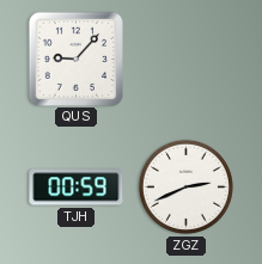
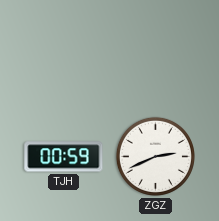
QUS: 9:07 -> none (75, 59)
